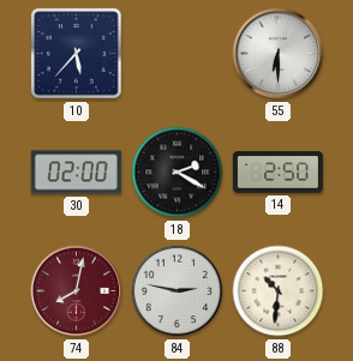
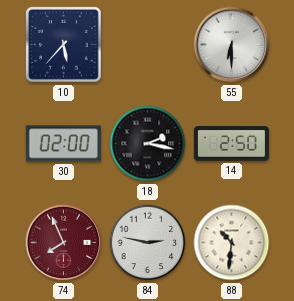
18: 2:20 -> 2:17 (148, 144)
74: 8:02 -> 7:56 (64, 243)
